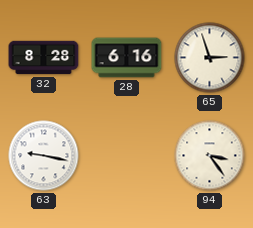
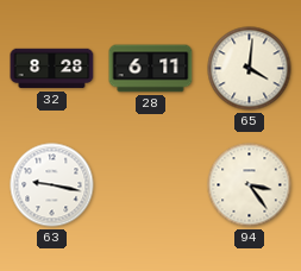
28: 6:16 -> 6:11 (151, 69)
65: 2:57 -> 4:01 (250, 69)
